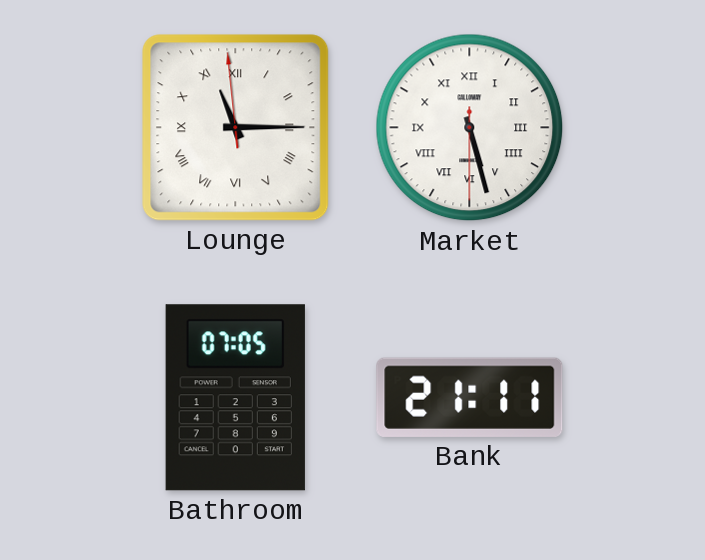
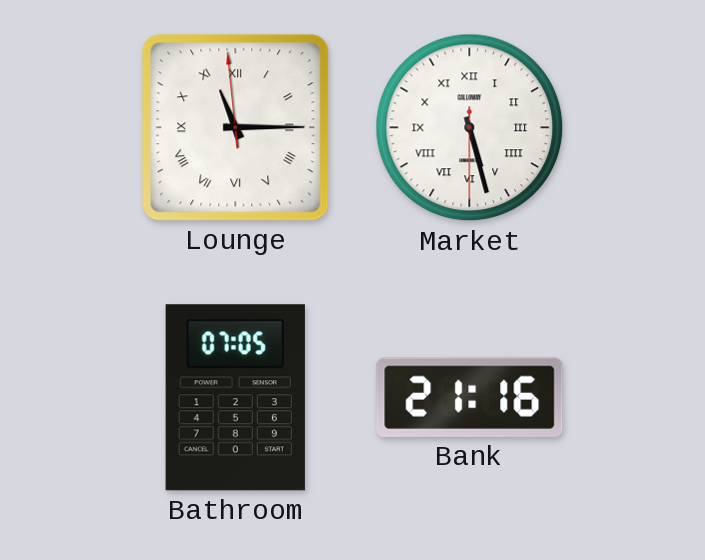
Bank: 21:11 -> 21:16 (470, 397)
